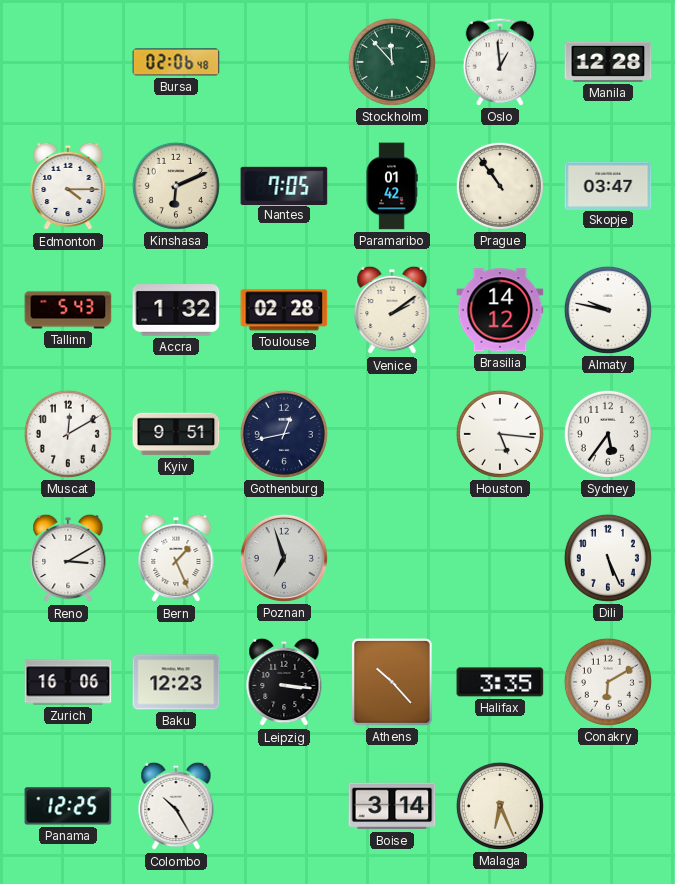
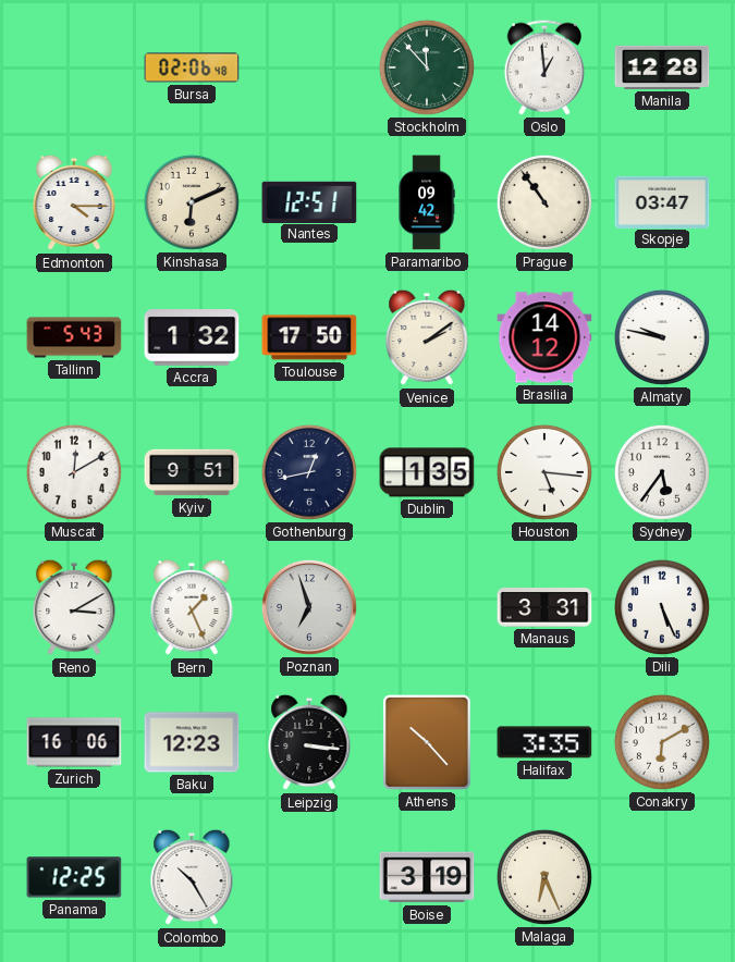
Nantes: 7:05 -> 12:51 (309, 201)
Paramaribo: 01:42 -> 09:42 (427, 202)
Toulouse: 02:28 -> 17:50 (309, 337)
Dublin: none -> 1:35 (427, 472)
Manaus: none -> 3:31 (544, 607)
Boise: 3:14 -> 3:19 (427, 877)
